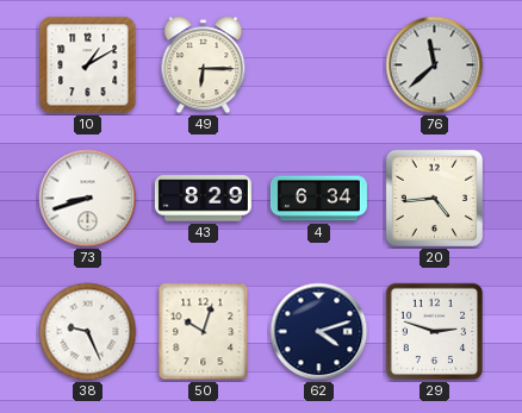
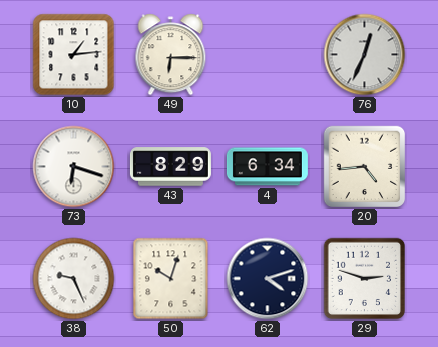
10: 1:10 -> 1:14 (74, 55)
76: 11:38 -> 12:34 (365, 55)
73: 8:42 -> 6:18 (74, 167)
